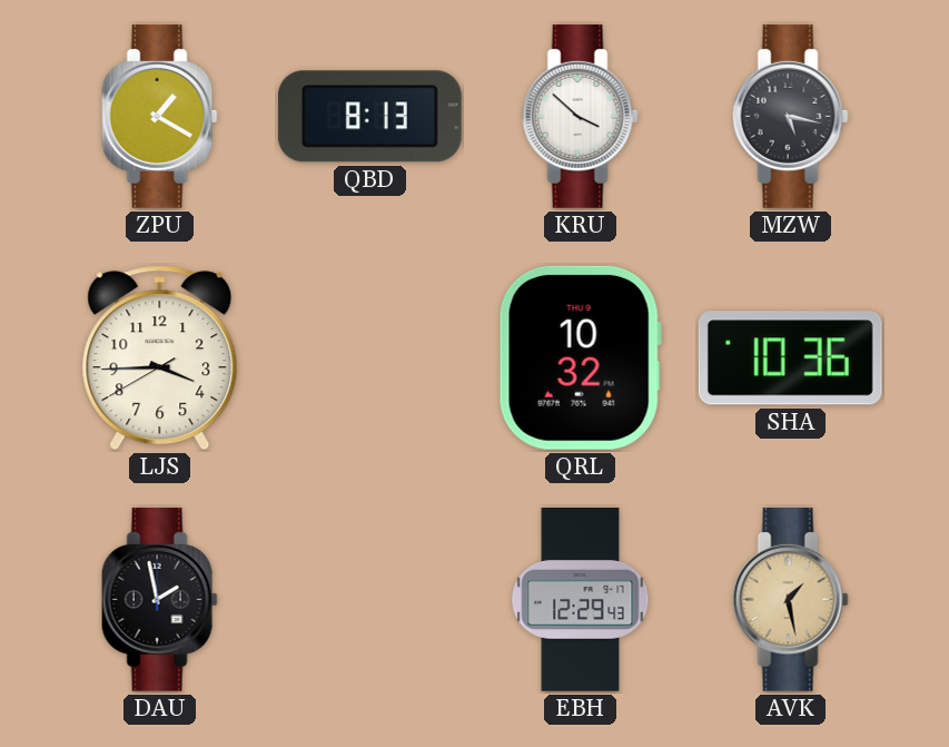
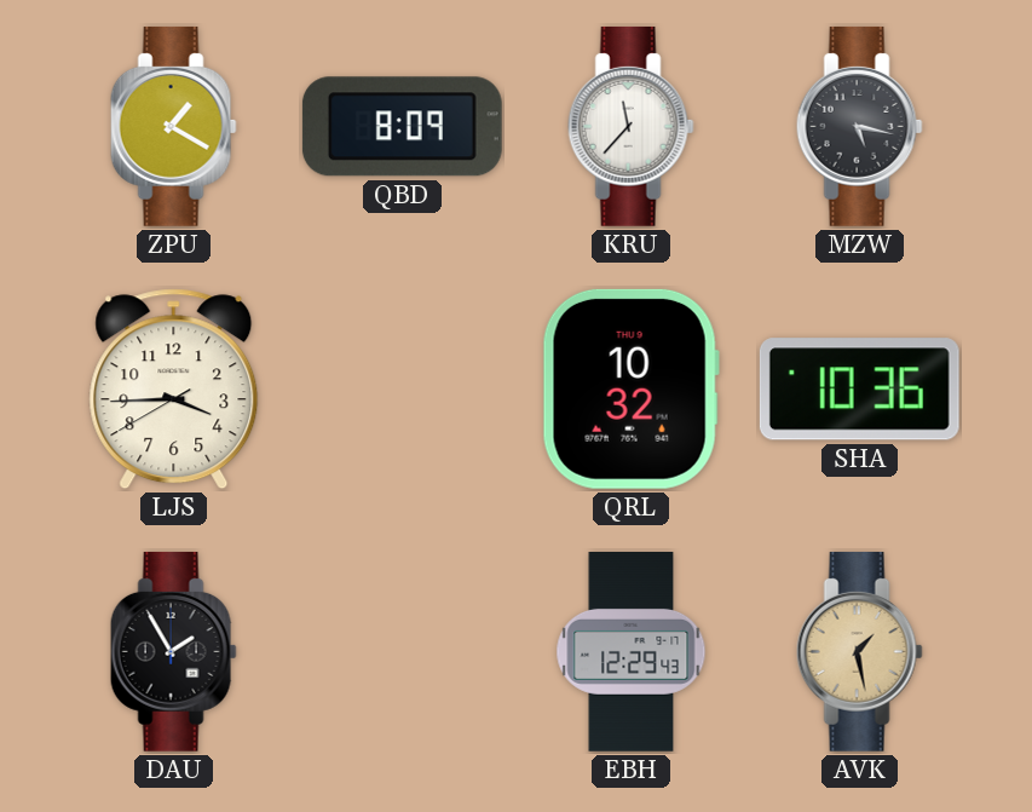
QBD: 8:13 -> 8:09 (402, 127)
KRU: 3:52 -> 11:37 (630, 126)
DAU: 1:58 -> 1:55 (173, 651)
